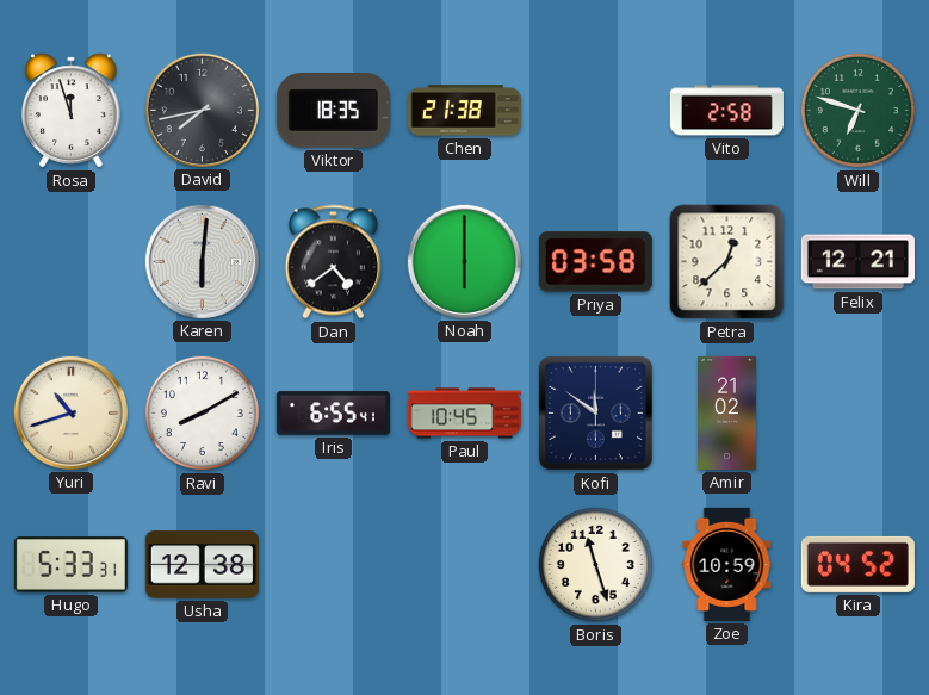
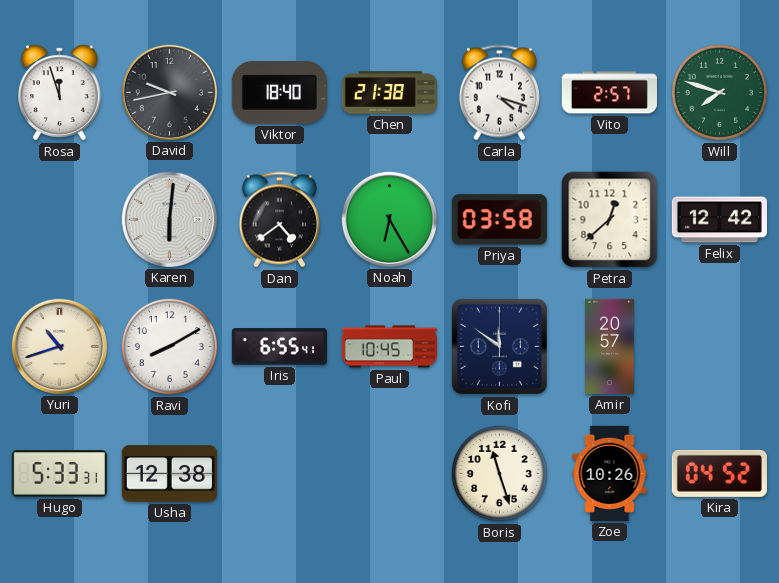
David: 7:43 -> 9:43 (169, 92)
Viktor: 18:35 -> 18:40 (279, 93)
Carla: none -> 4:18 (499, 93)
Vito: 2:58 -> 2:57 (609, 93)
Will: 6:48 -> 7:48 (719, 92)
Noah: 6:00 -> 6:25 (389, 219)
Felix: 12:21 -> 12:42 (719, 220)
Amir: 21:02 -> 20:57 (610, 346)
Zoe: 10:59 -> 10:26 (610, 473)
